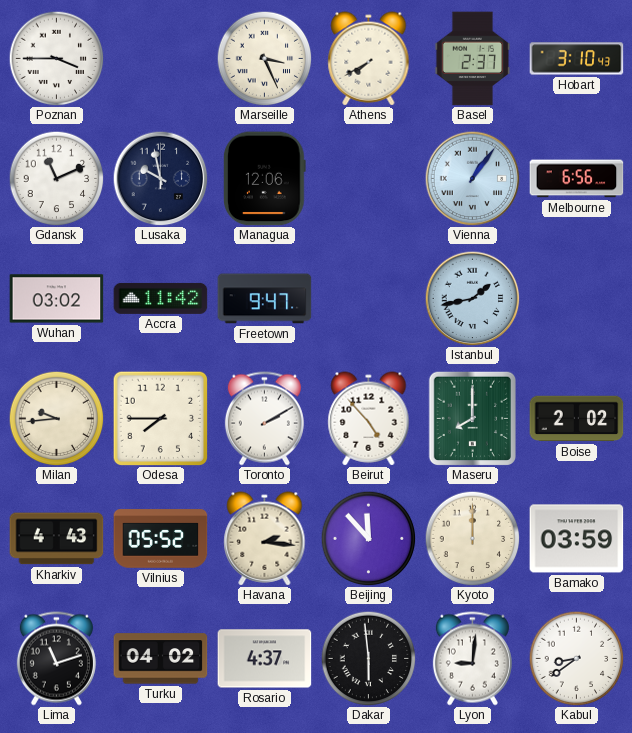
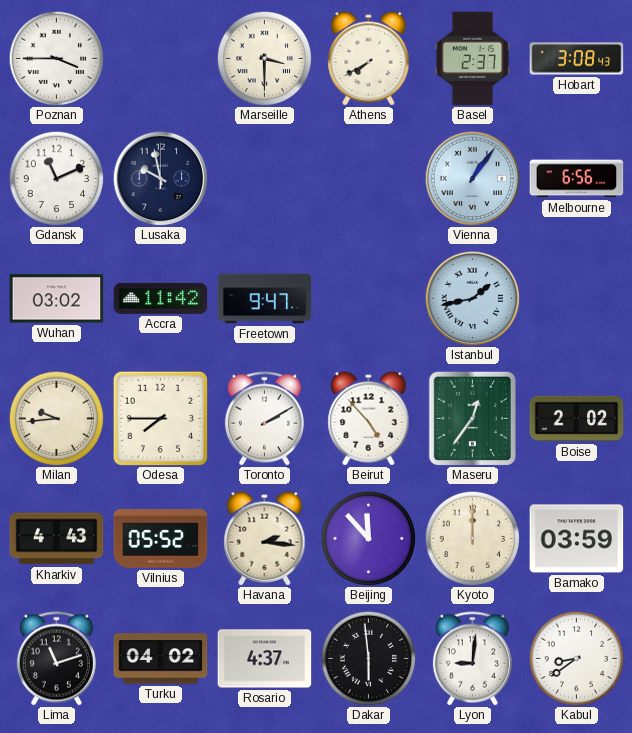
Marseille: 3:26 -> 3:30 (264, 58)
Hobart: 3:10 -> 3:08 (577, 59)
Managua: 12:06 -> none (265, 179)
Maseru: 8:00 -> 12:36 (472, 418)
